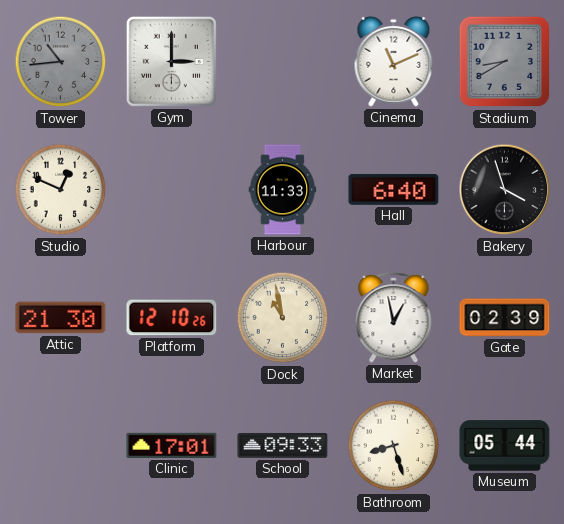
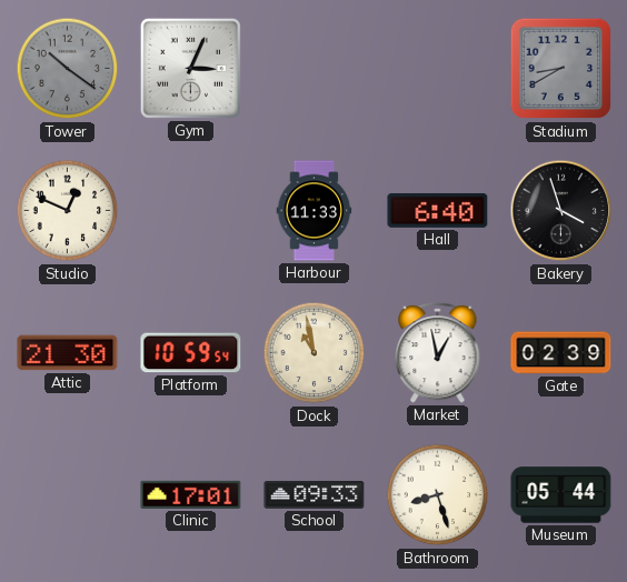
Tower: 10:44 -> 10:21 (68, 69)
Gym: 3:00 -> 3:04 (190, 68)
Cinema: 11:11 -> none (394, 61)
Platform: 12:10 -> 10:59 (191, 353)
